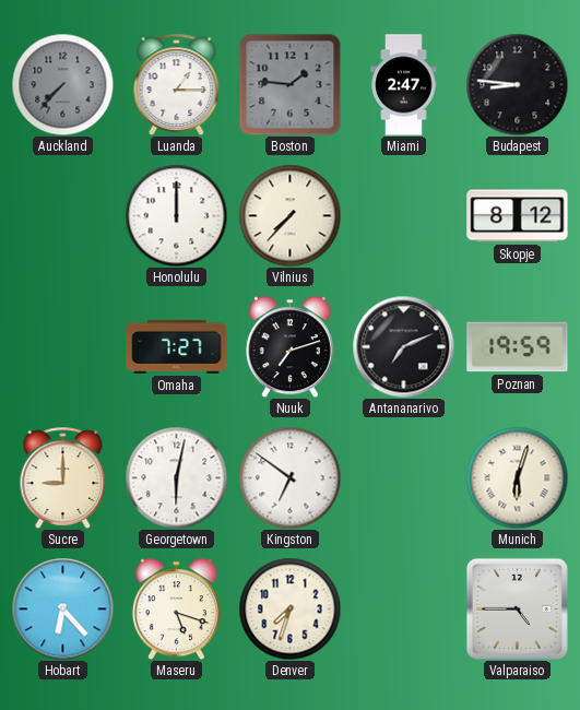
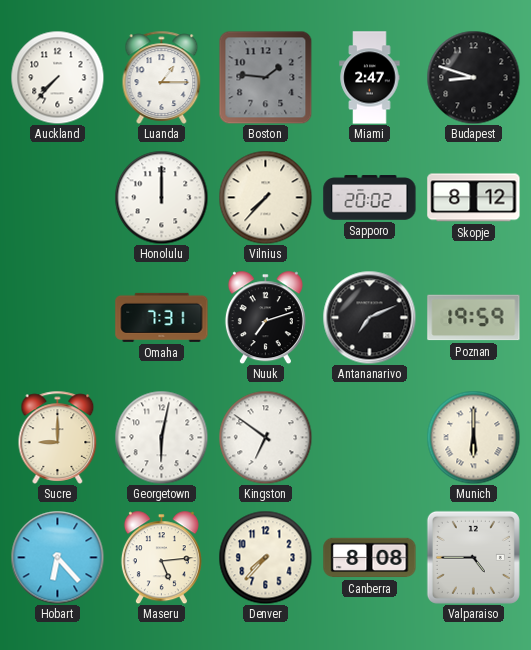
Auckland dial: grey -> white (57, 77)
Budapest: 8:46 -> 8:48 (473, 77)
Sapporo: none -> 20:02 (370, 198)
Omaha: 7:27 -> 7:31 (162, 317)
Munich: 6:03 -> 6:00 (473, 437)
Maseru: 5:18 -> 5:14 (161, 557)
Denver: 7:33 -> 7:37 (265, 557)
Canberra: none -> 8:08 (370, 558)
